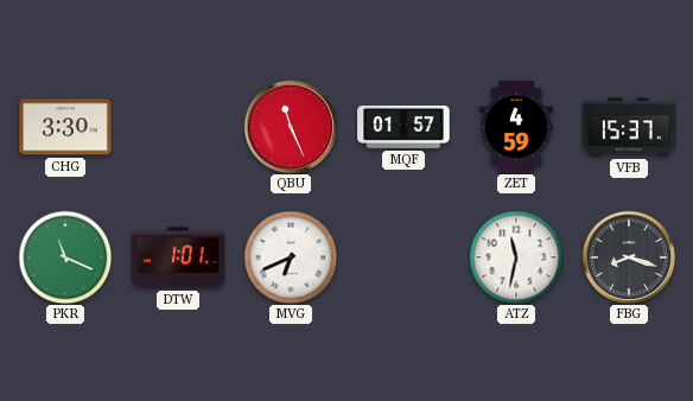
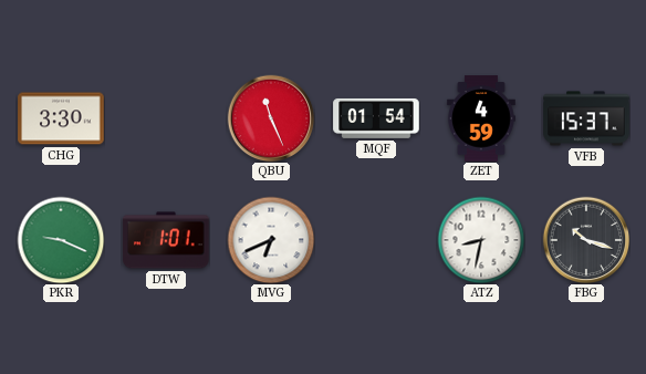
MQF: 01:57 -> 01:54 (376, 118)
PKR: 11:19 -> 9:19 (61, 240)
ATZ: 11:32 -> 8:32 (481, 240)
FBG: 8:18 -> 10:18 (586, 240)
